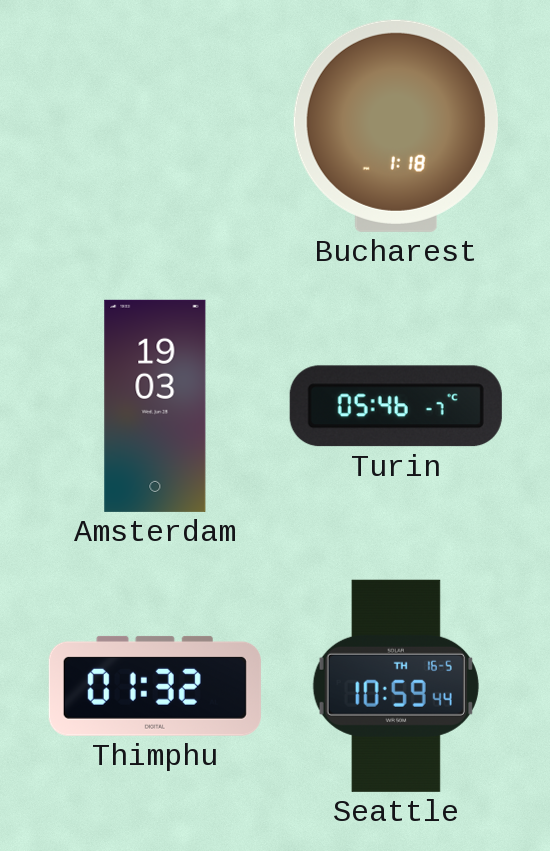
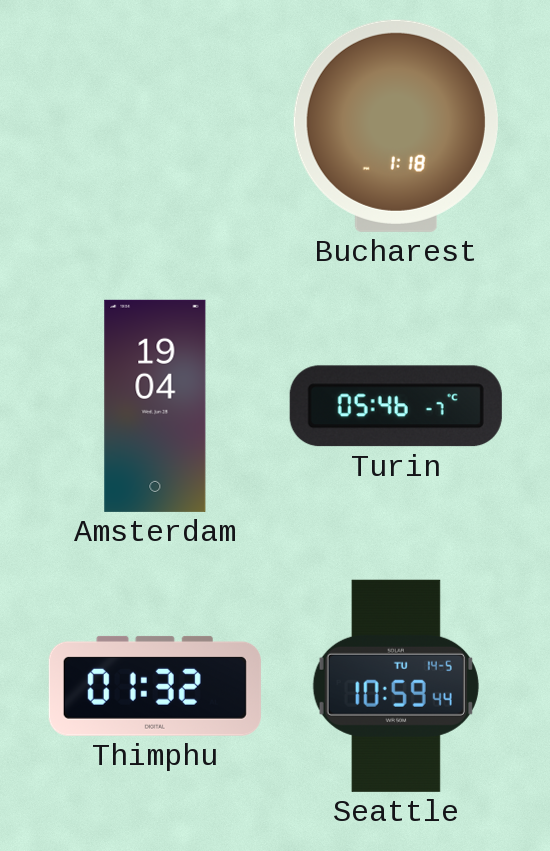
Amsterdam: 19:03 -> 19:04 (155, 406)
Seattle date: TH 16-5 -> TU 14-5 (396, 686)
